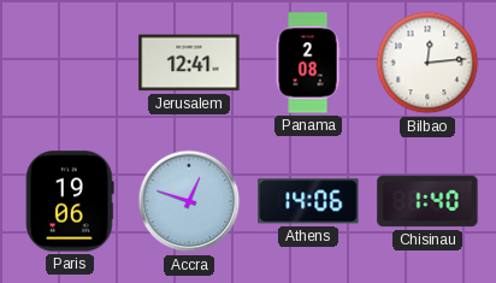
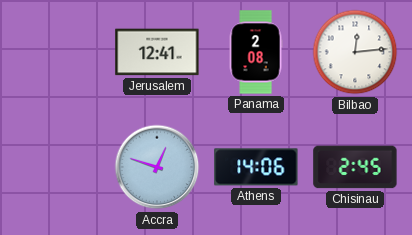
Paris: 19:06 -> none (70, 201)
Chisinau: 1:40 -> 2:45 (355, 167)
